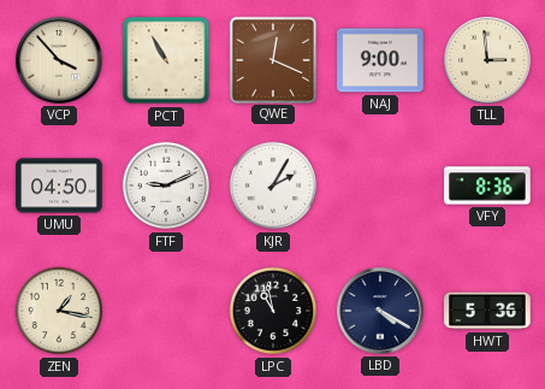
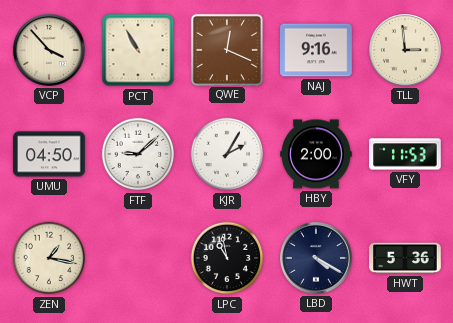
NAJ: 9:00 -> 9:16 (316, 50)
FTF: 9:11 -> 9:08 (138, 154)
HBY: none -> 2:00 (316, 154)
VFY: 8:36 -> 11:53 (405, 154)
